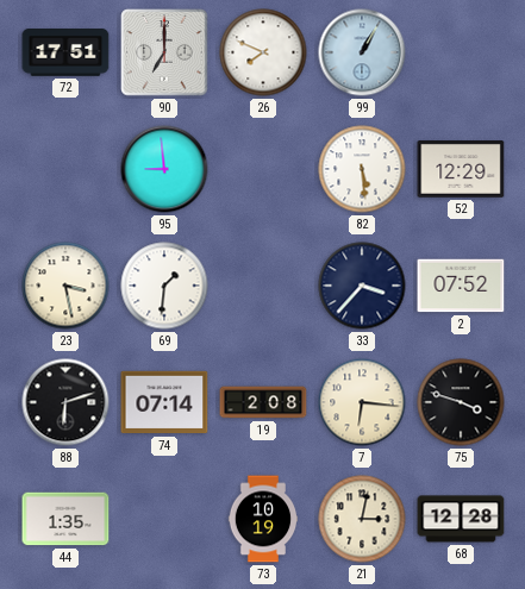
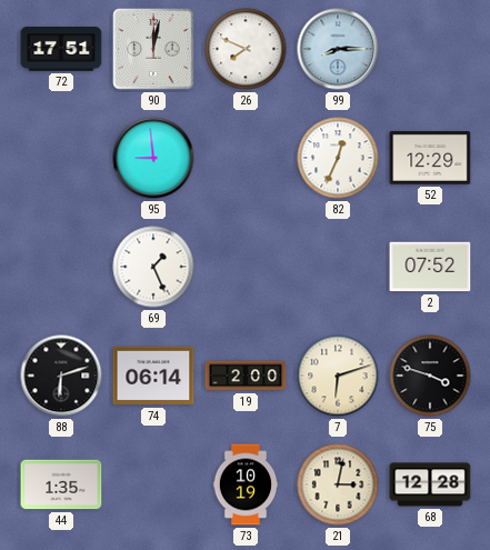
90: 7:00 -> 12:02 (153, 49)
99: 1:05 -> 8:15 (338, 49)
82: 5:29 -> 12:34 (338, 158)
23: 3:28 -> none (65, 286)
69: 1:31 -> 1:26 (153, 267)
33: 3:37 -> none (362, 286)
74: 07:14 -> 06:14 (153, 376)
19: 2:08 -> 2:00 (246, 376)
7: 6:16 -> 6:12 (338, 376)
